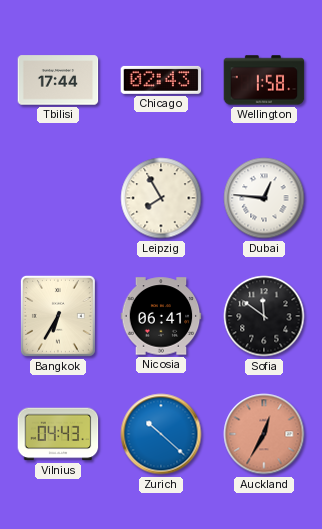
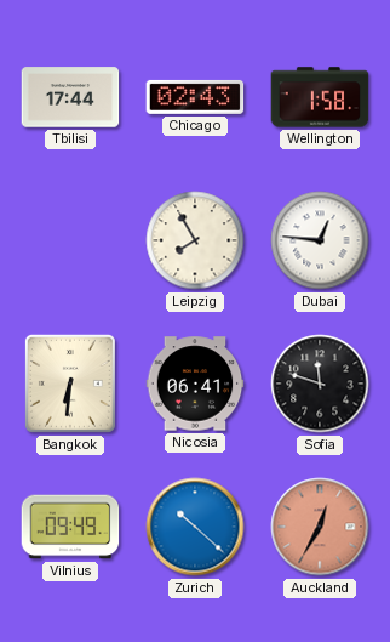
Bangkok: 6:35 -> 6:31 (70, 384)
Sofia: 11:51 -> 11:48 (320, 384)
Vilnius: 04:43 -> 09:49 (70, 527)
